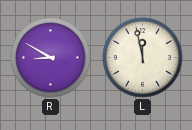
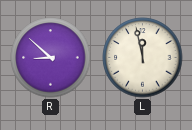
R: 8:50 -> 8:52 (51, 58)
